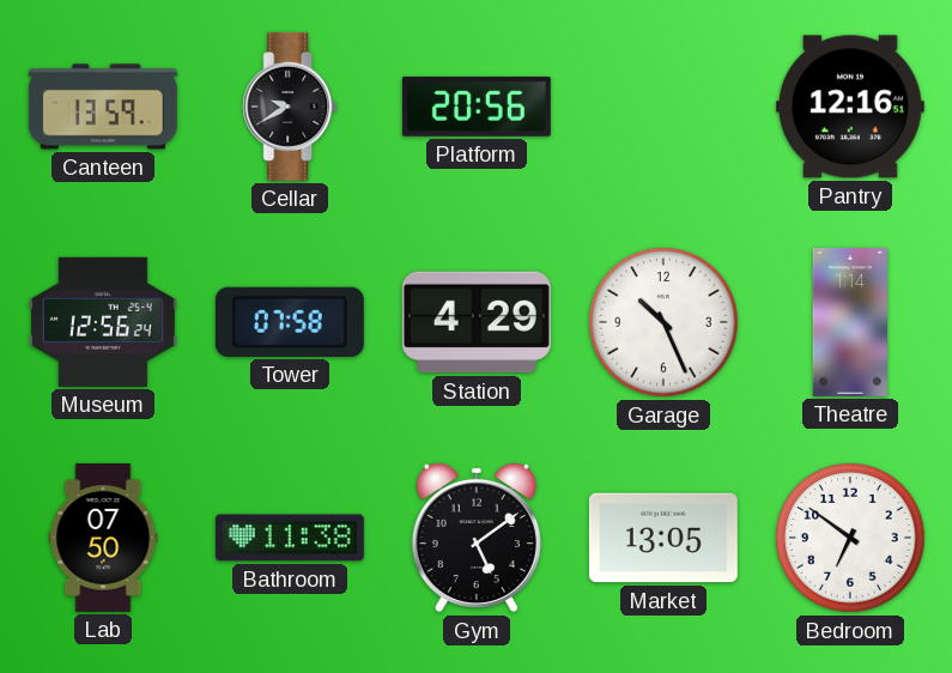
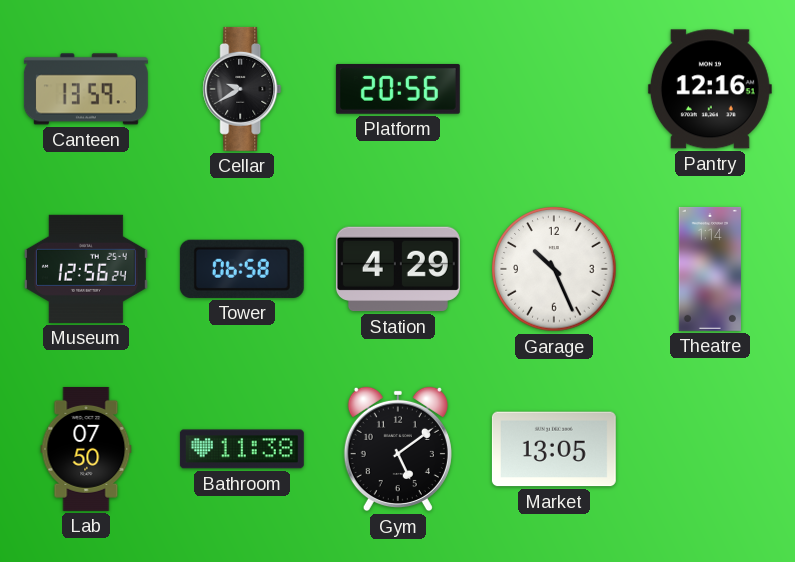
Tower: 07:58 -> 06:58 (242, 269)
Bedroom: 6:51 -> none (850, 538)
